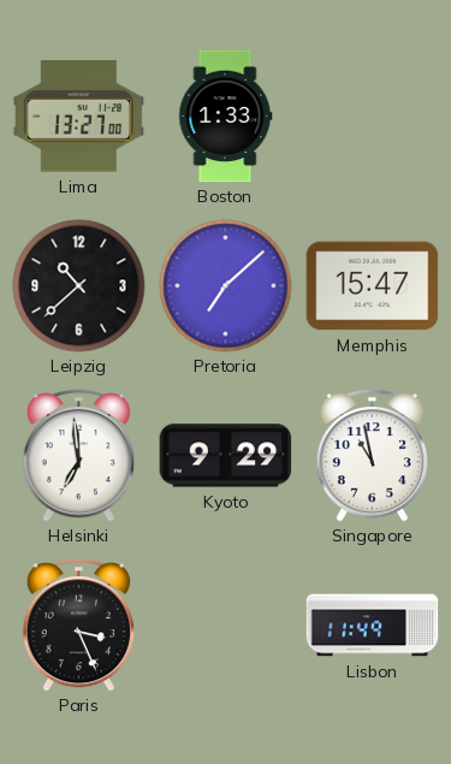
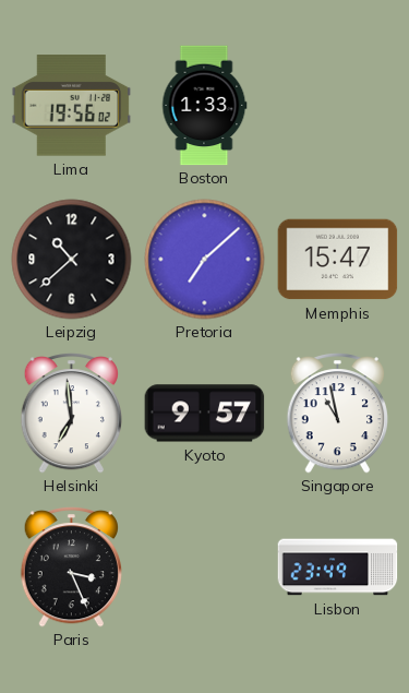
Lima: 13:27 -> 19:56 (72, 106)
Kyoto: 9:29 -> 9:57 (205, 414)
Lisbon: 11:49 -> 23:49 (338, 567)
